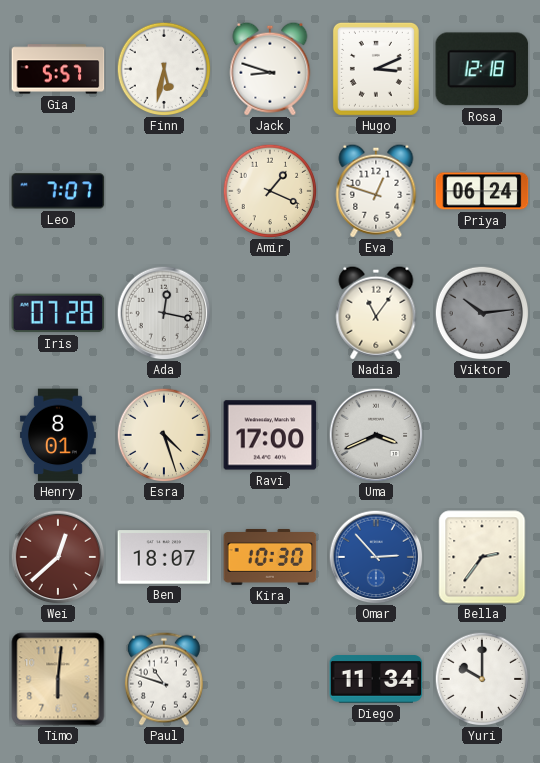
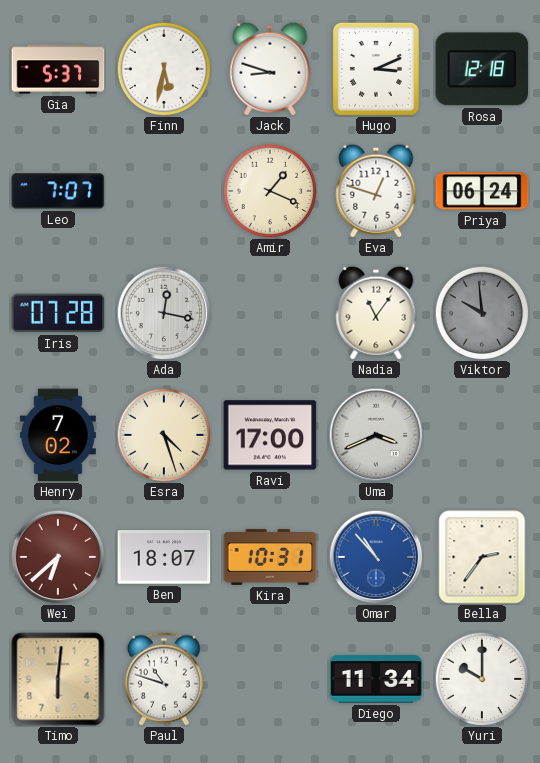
Gia: 5:57 -> 5:37 (58, 69)
Viktor: 10:14 -> 9:59 (482, 313)
Henry: 8:01 -> 7:02 (58, 435)
Wei: 12:38 -> 6:38 (58, 557)
Kira: 10:30 -> 10:31 (270, 557)
Omar: 2:53 -> 10:53 (376, 557)
